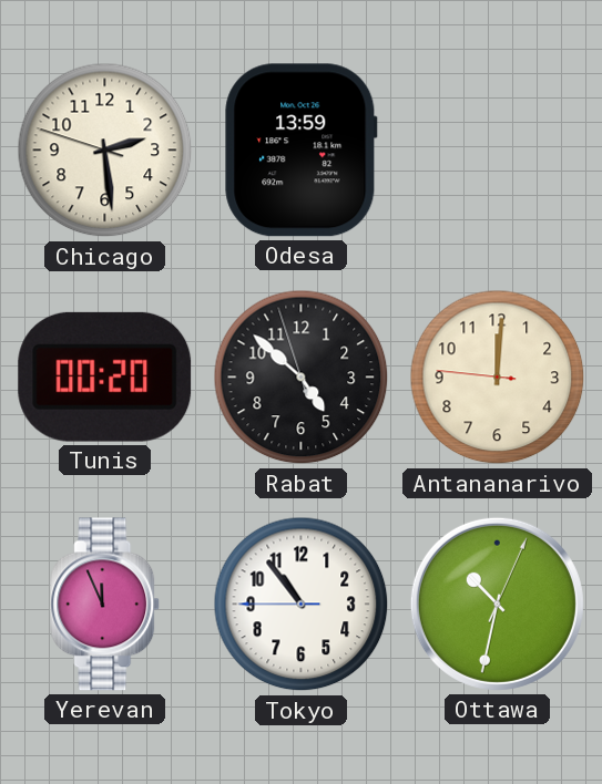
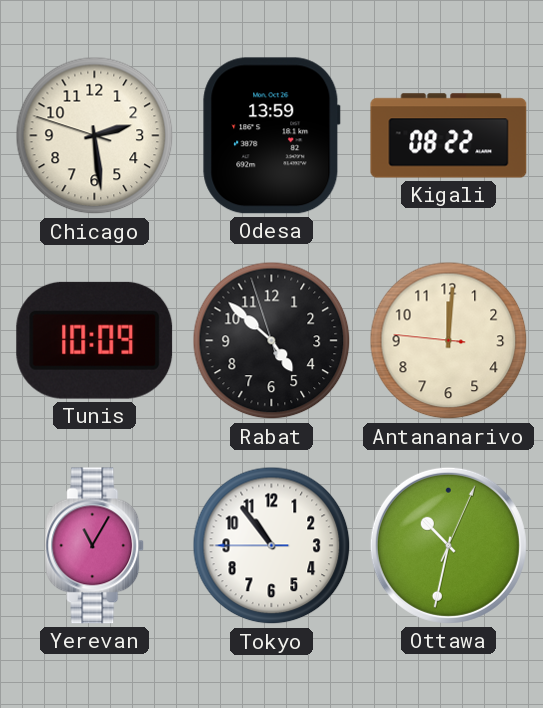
Kigali: none -> 08:22 (449, 136)
Tunis: 00:20 -> 10:09 (95, 340)
Yerevan: 11:56 -> 11:05 (95, 546)
